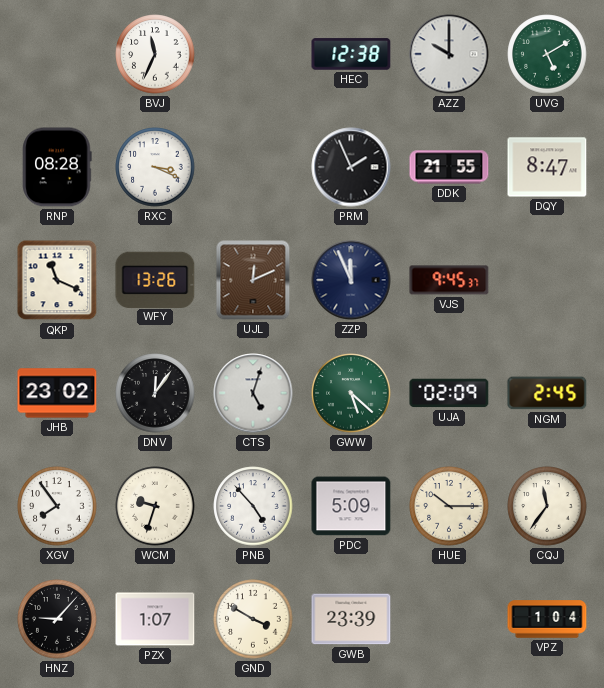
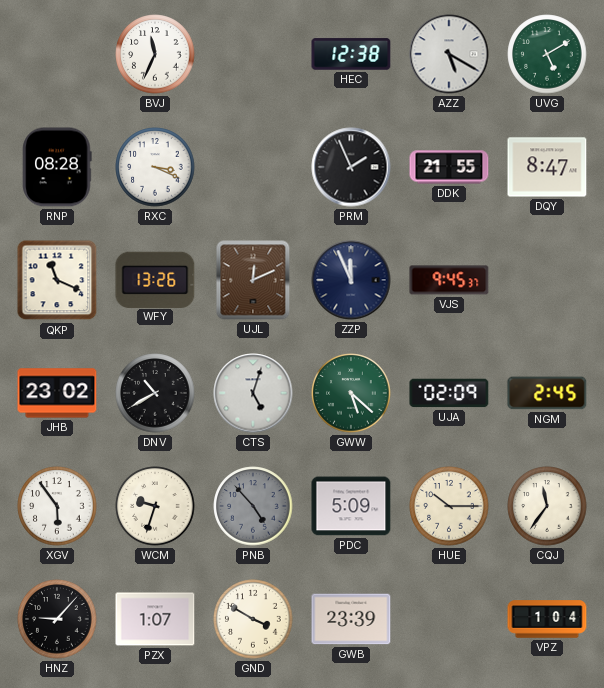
AZZ: 10:00 -> 5:20 (449, 54)
DNV: 12:06 -> 10:40 (155, 393)
XGV: 7:54 -> 5:54 (57, 506)
PNB dial: white -> grey (253, 506)
